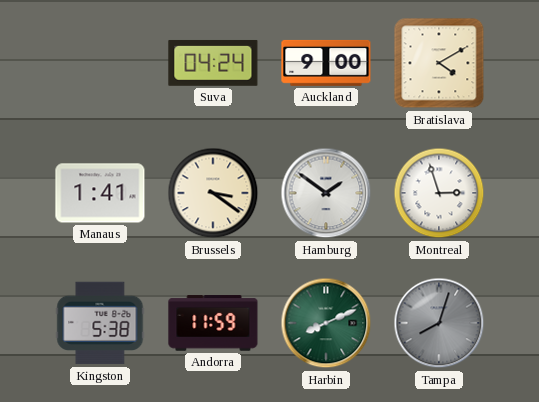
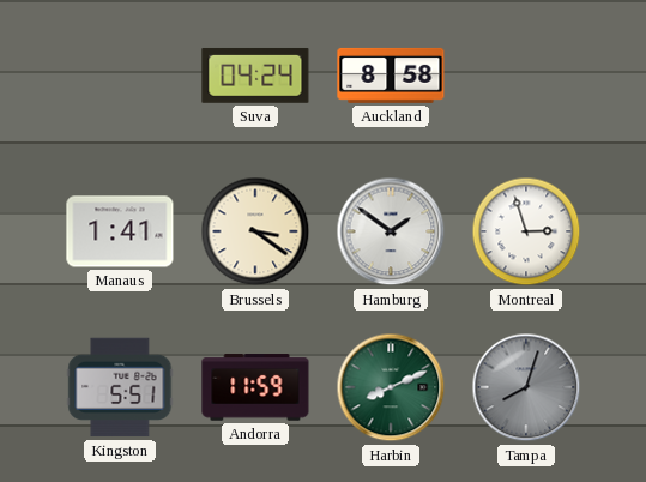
Auckland: 9:00 -> 8:58 (391, 76)
Bratislava: 4:10 -> none (439, 63)
Kingston: 5:38 -> 5:51 (120, 387)
